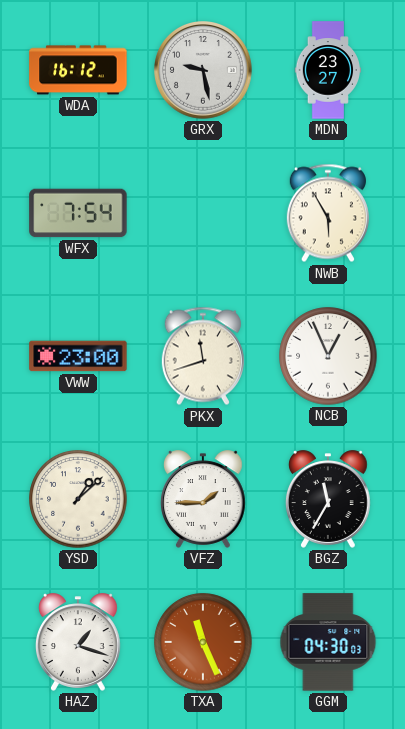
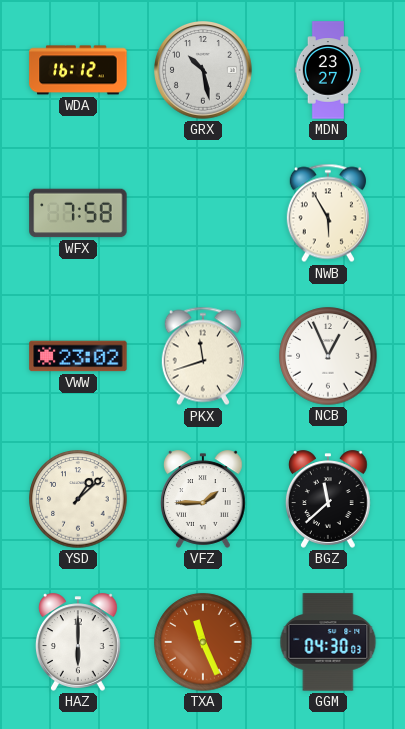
GRX: 9:28 -> 10:28 (204, 71)
WFX: 7:54 -> 7:58 (78, 213)
VWW: 23:00 -> 23:02 (78, 356)
BGZ: 11:35 -> 11:38 (328, 499)
HAZ: 1:18 -> 6:00 (78, 642)
